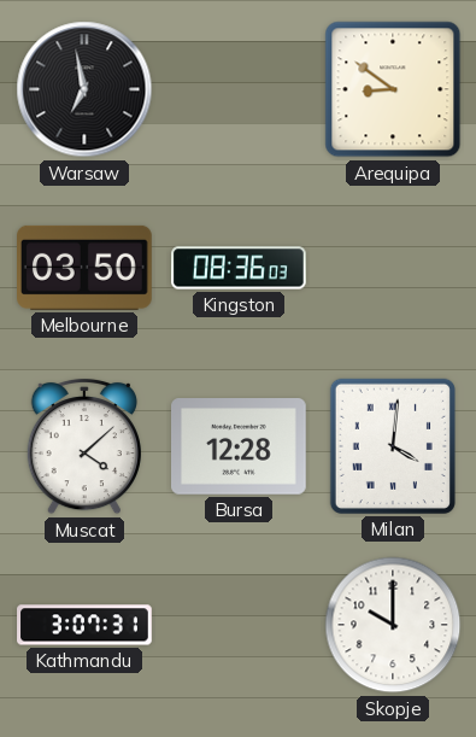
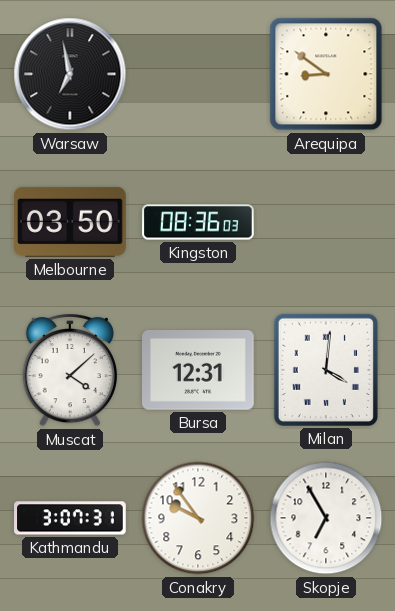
Bursa: 12:28 -> 12:31 (199, 371)
Conakry: none -> 9:54 (198, 518)
Skopje: 10:00 -> 6:55 (326, 518)
